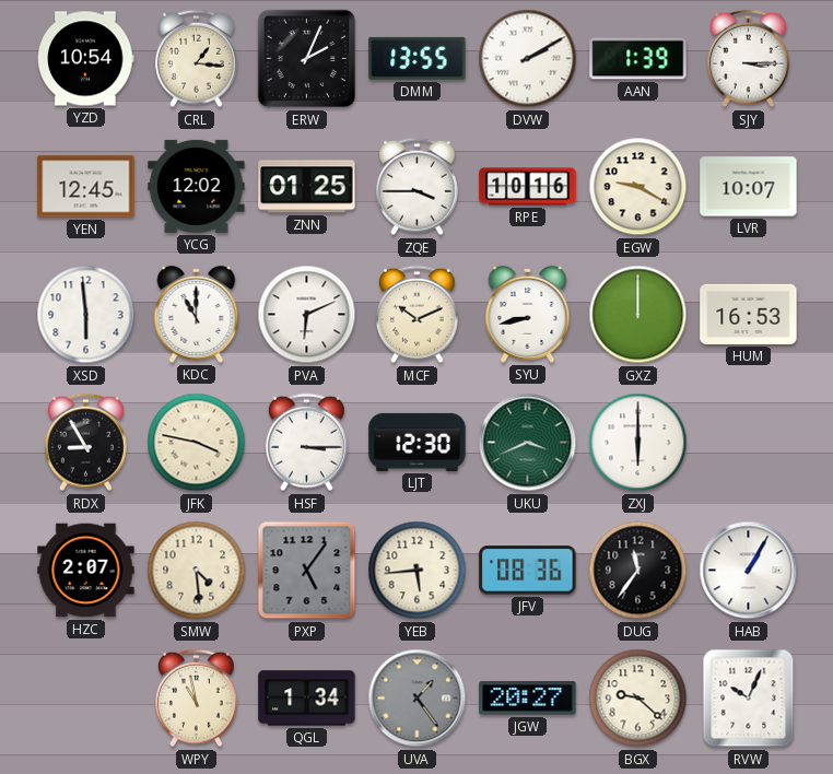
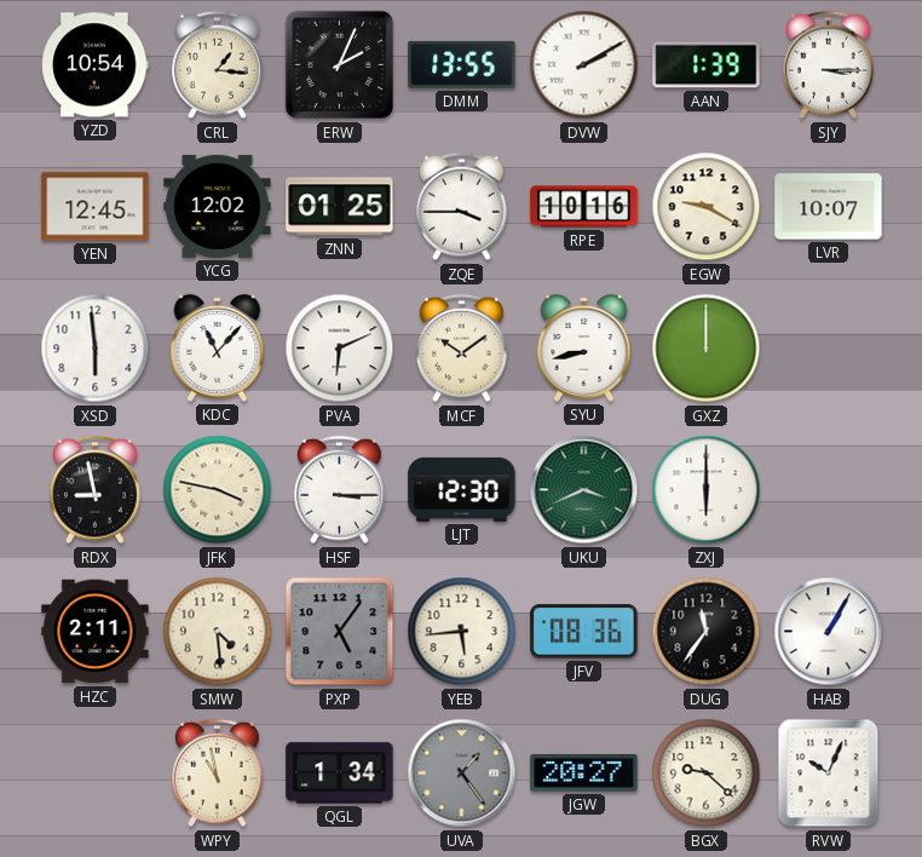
KDC: 11:00 -> 11:07 (218, 347)
MCF: 10:11 -> 10:09 (462, 349)
HUM: 16:53 -> none (749, 314)
RDX: 8:55 -> 8:58 (96, 490)
HZC: 2:07 -> 2:11 (96, 632)
